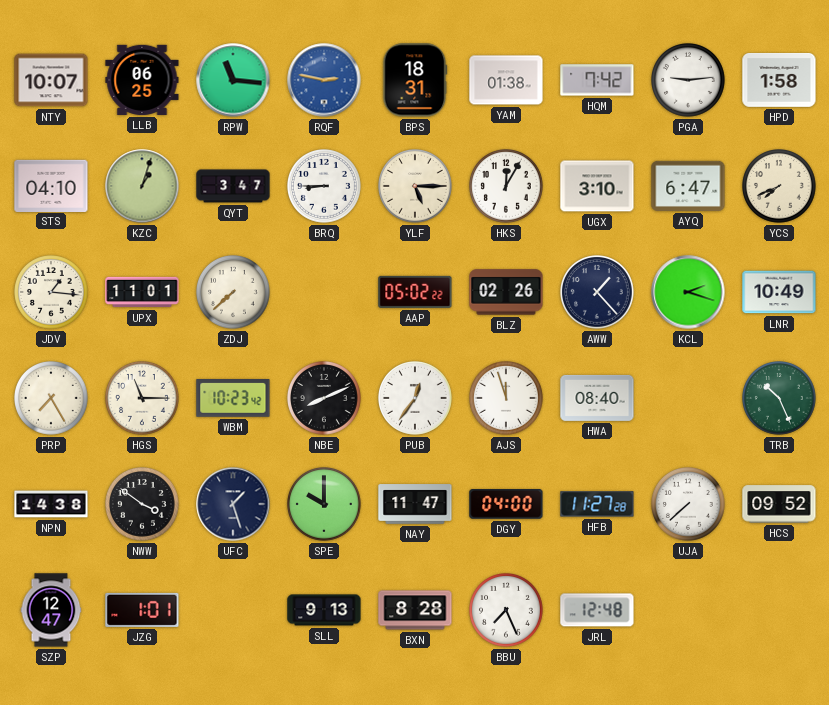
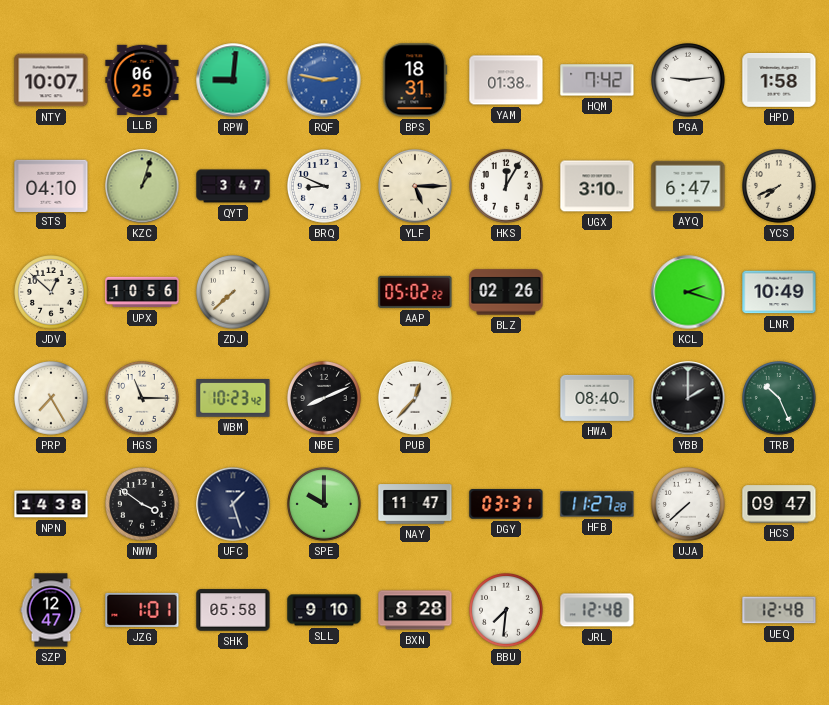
RPW: 11:16 -> 9:01 (233, 80)
BRQ: 8:45 -> 8:49 (325, 187)
JDV: 1:16 -> 12:52 (52, 293)
UPX: 11:01 -> 10:56 (142, 292)
AWW: 1:23 -> none (598, 293)
PUB: 12:36 -> 12:37 (416, 399)
AJS: 11:57 -> none (507, 399)
YBB: none -> 2:00 (688, 398)
DGY: 04:00 -> 03:31 (506, 505)
HCS: 09:52 -> 09:47 (779, 504)
SHK: none -> 05:58 (233, 610)
SLL: 9:13 -> 9:10 (324, 610)
BBU: 7:26 -> 7:31 (507, 611)
UEQ: none -> 12:48 (779, 610)
